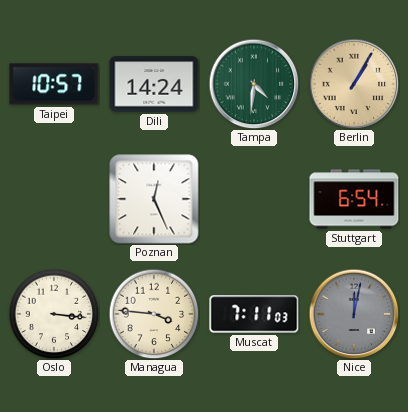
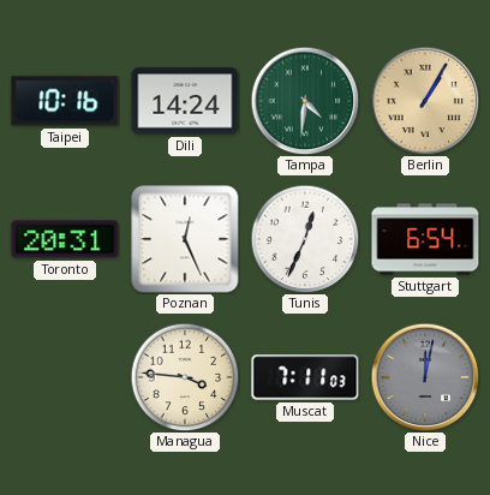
Taipei: 10:57 -> 10:16 (65, 101)
Toronto: none -> 20:31 (65, 239)
Tunis: none -> 12:34 (305, 239)
Oslo: 3:16 -> none (54, 314)
